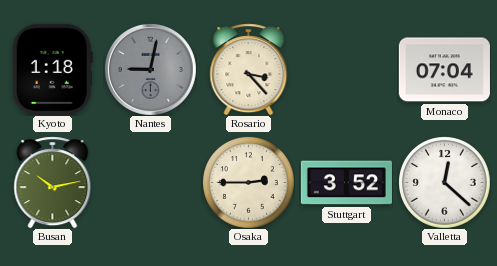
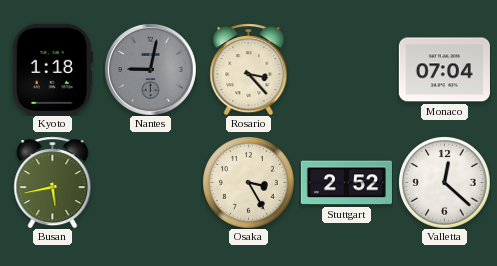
Busan: 10:13 -> 5:43 (53, 182)
Osaka: 2:45 -> 3:25 (249, 183)
Stuttgart: 3:52 -> 2:52 (346, 183)
